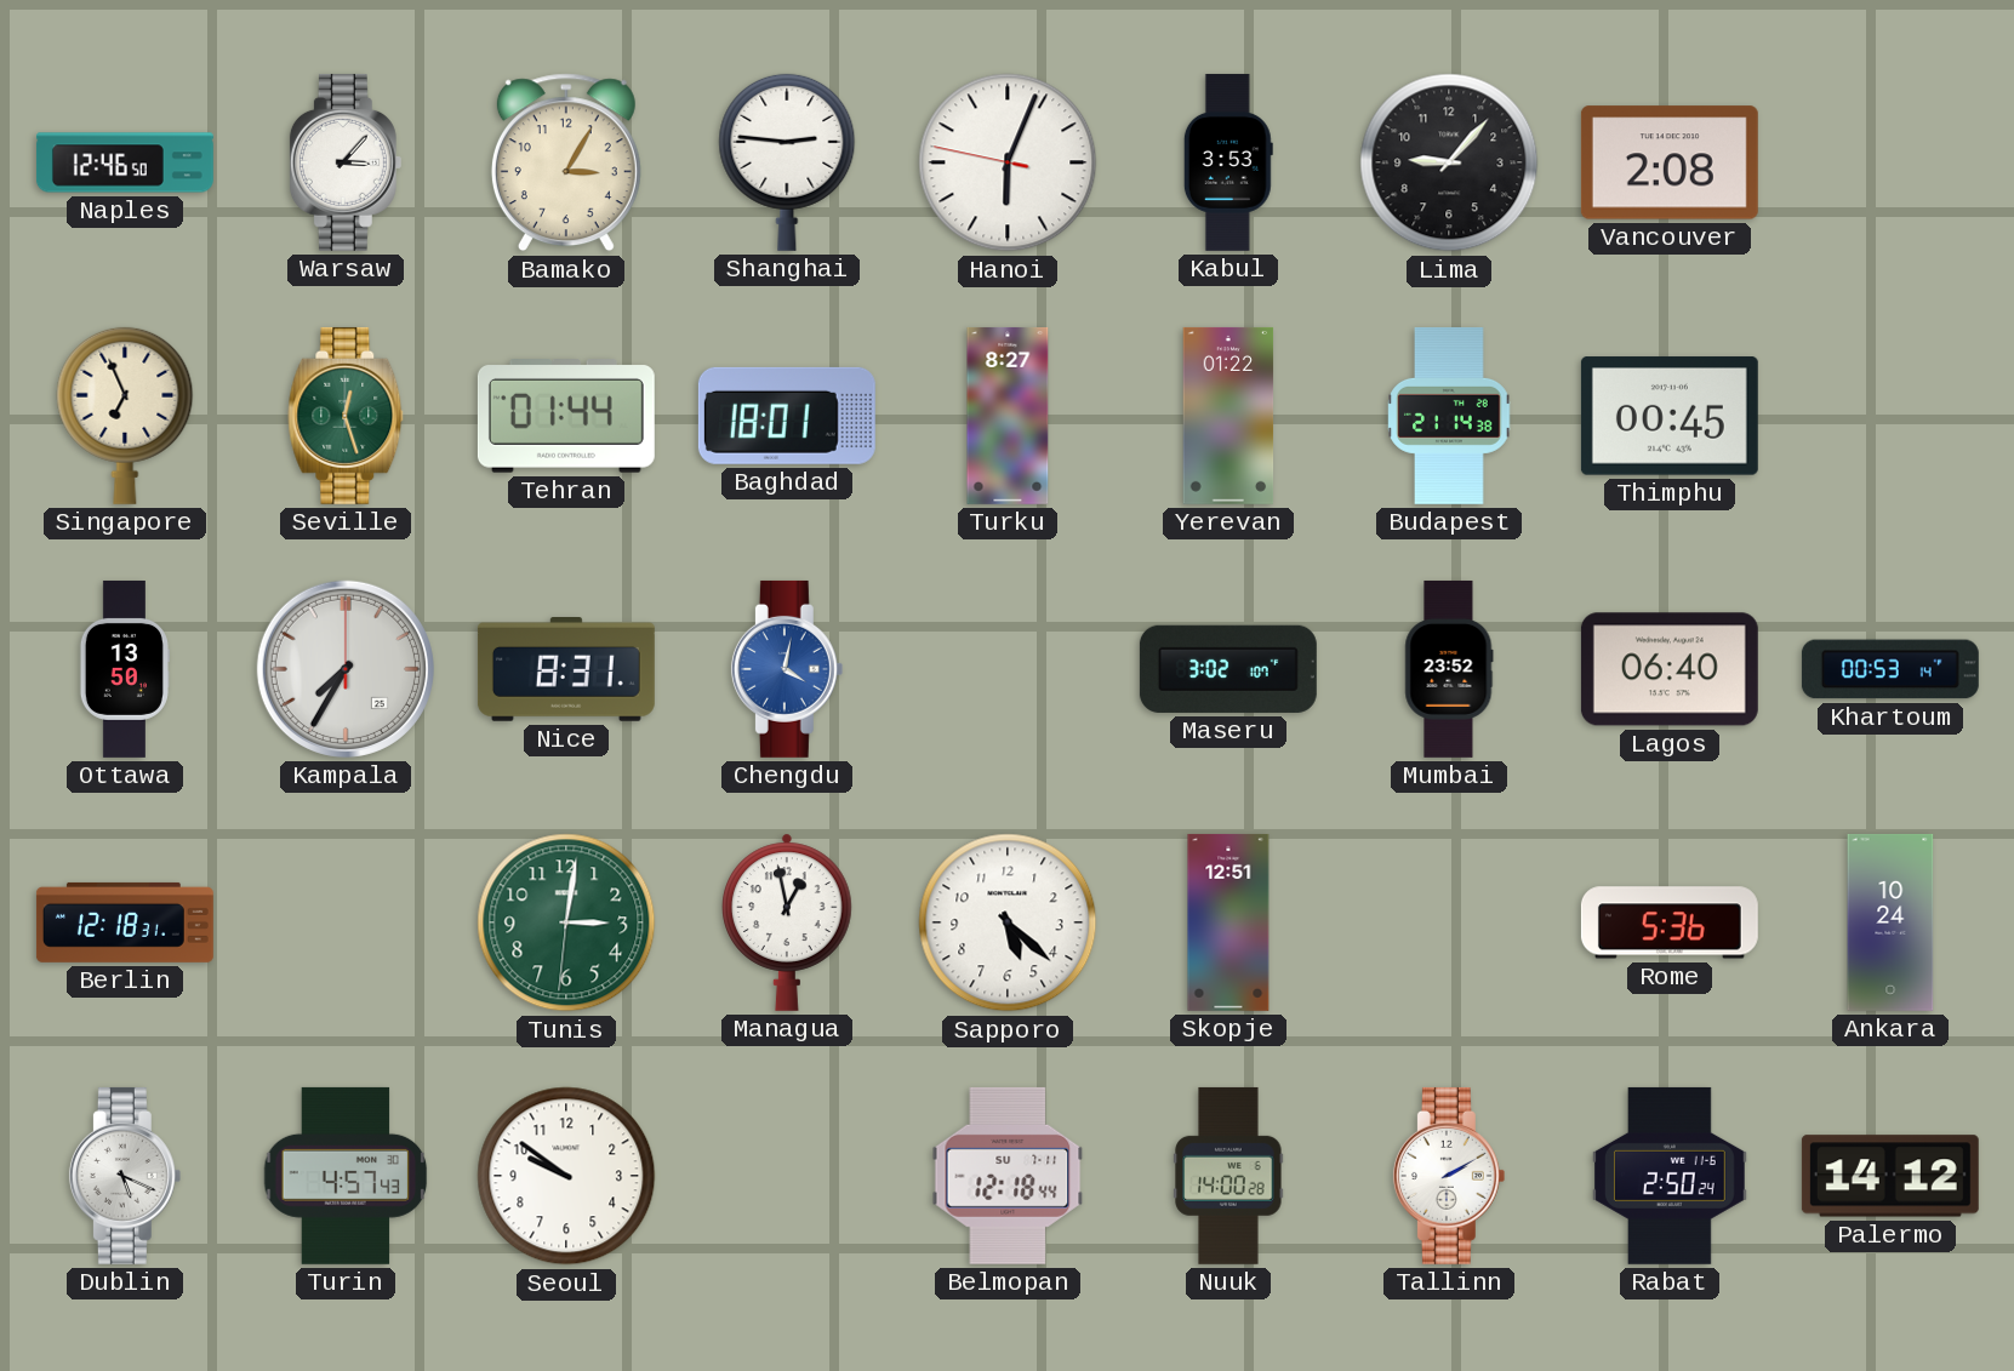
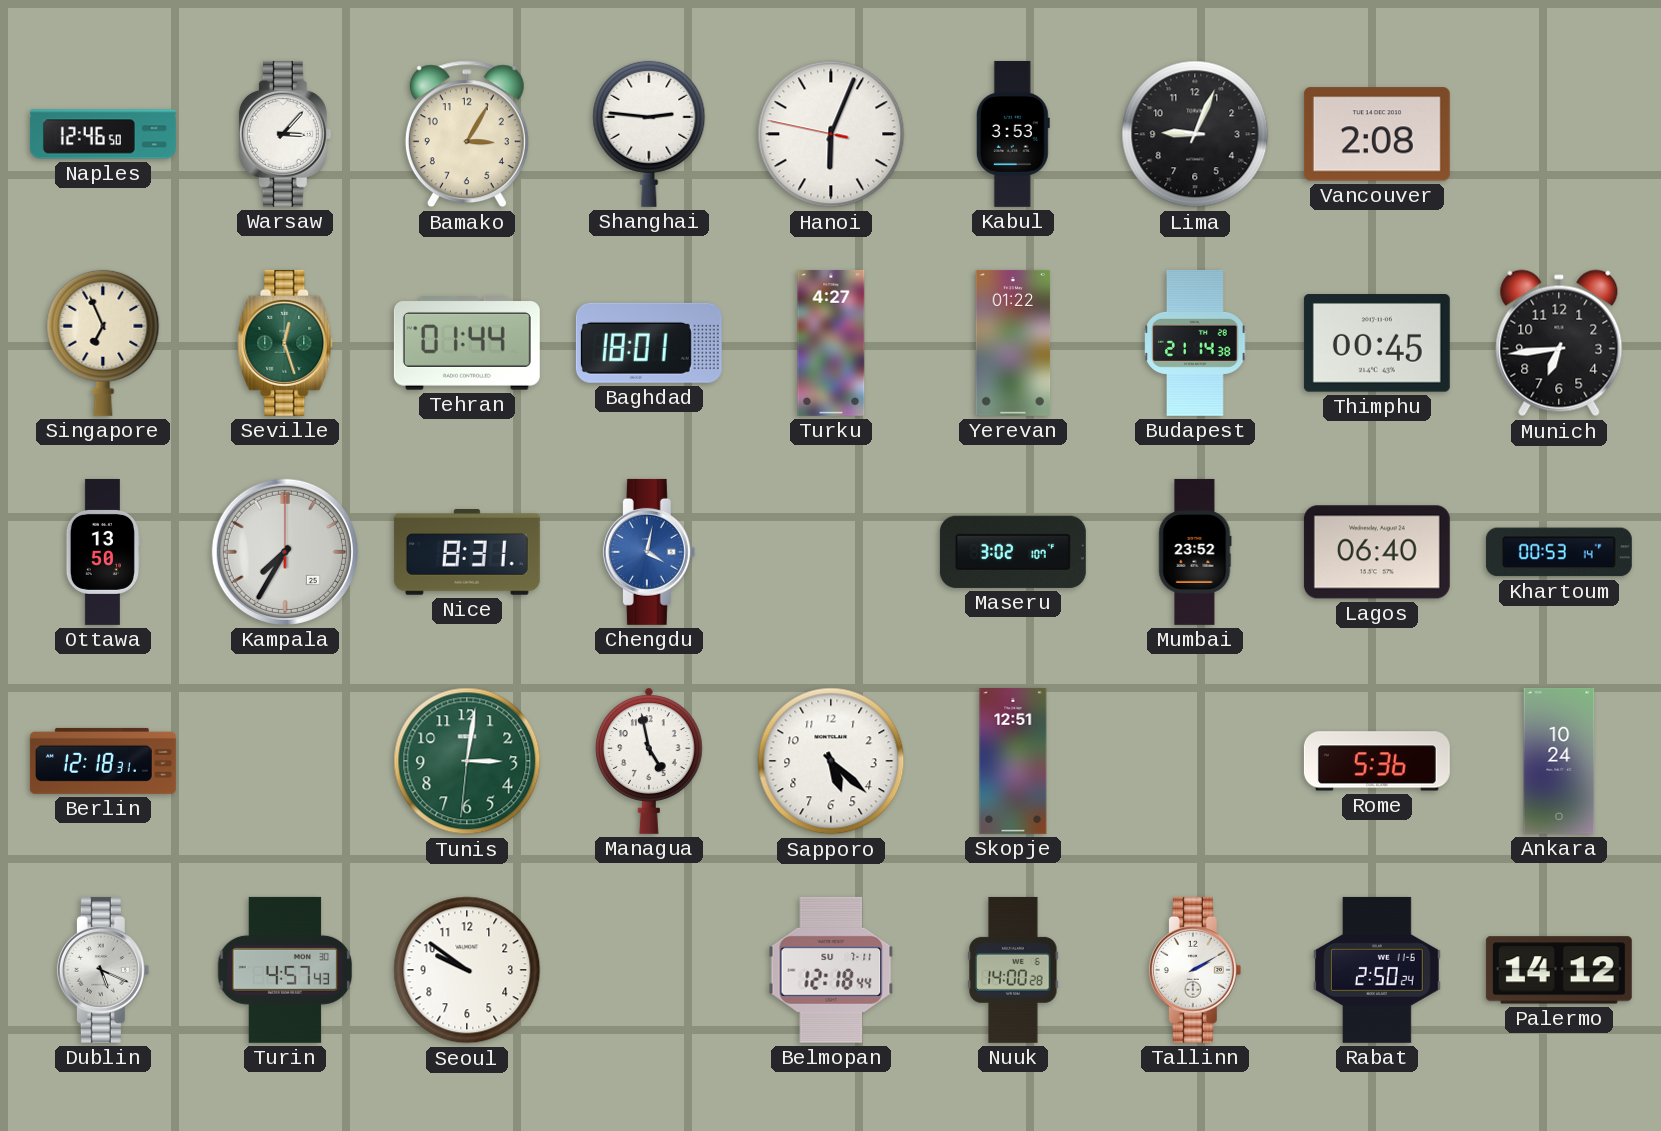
Lima: 9:07 -> 9:04 (1195, 134)
Turku: 8:27 -> 4:27 (831, 343)
Munich: none -> 6:44 (1559, 343)
Managua: 12:58 -> 4:58 (650, 761)
